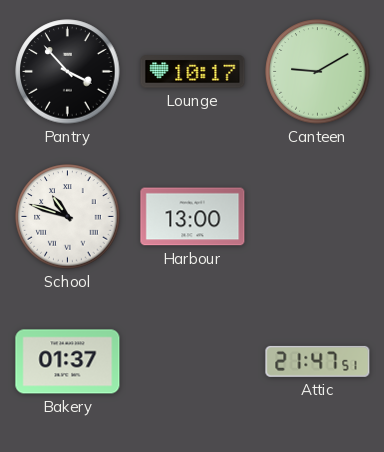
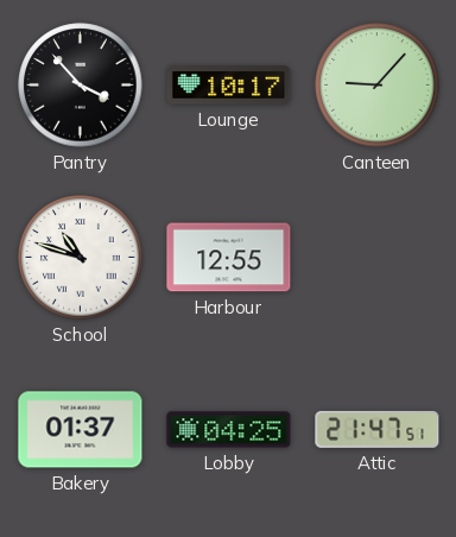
Canteen: 9:10 -> 9:07 (378, 86)
Harbour: 13:00 -> 12:55 (229, 258)
Lobby: none -> 04:25 (229, 430)
